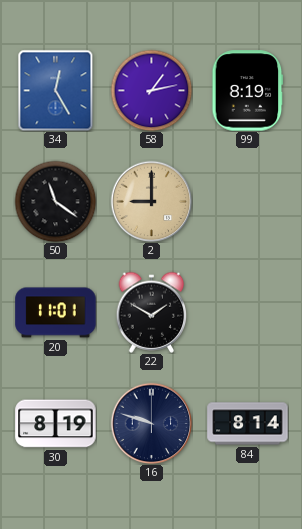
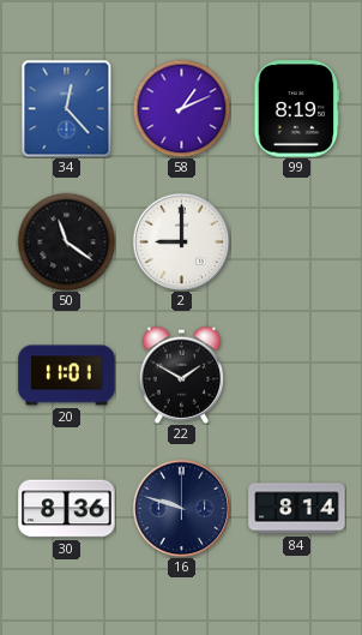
34: 12:25 -> 12:23 (67, 108)
58: 1:13 -> 1:11 (181, 108)
2 dial: champagne -> white (181, 241)
30: 8:19 -> 8:36 (67, 509)
